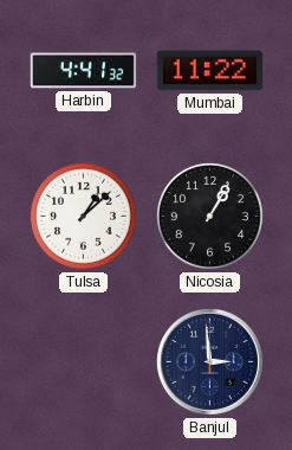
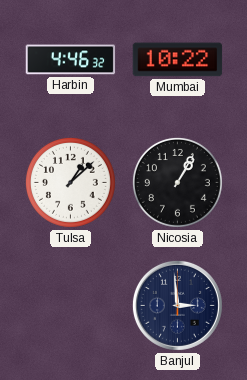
Harbin: 4:41 -> 4:46 (71, 60)
Mumbai: 11:22 -> 10:22 (178, 60)
